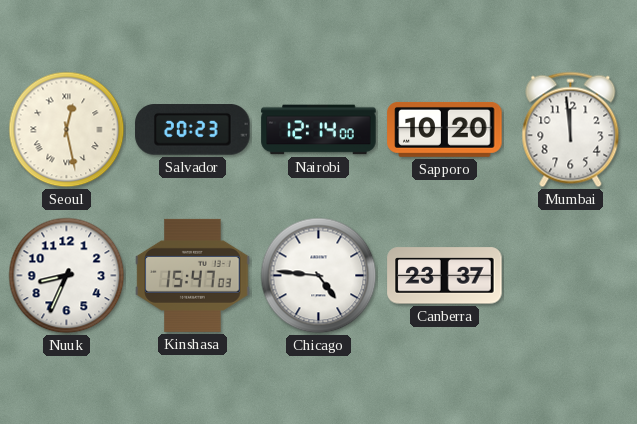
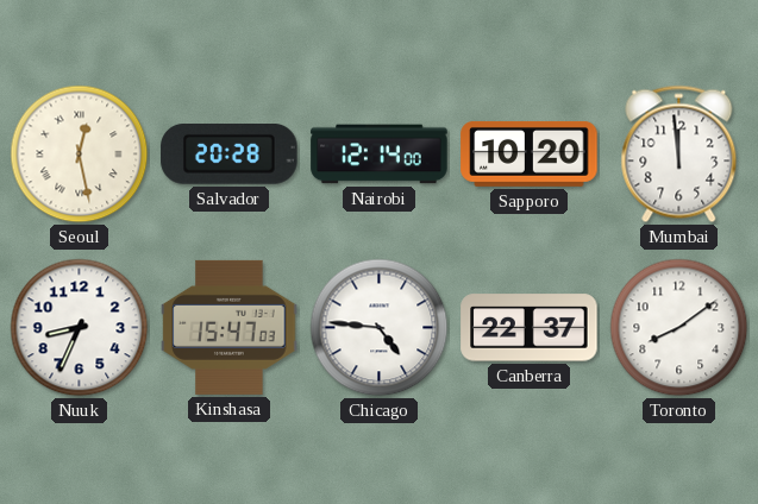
Salvador: 20:23 -> 20:28 (230, 155)
Canberra: 23:37 -> 22:37 (530, 328)
Toronto: none -> 8:09 (679, 328)
